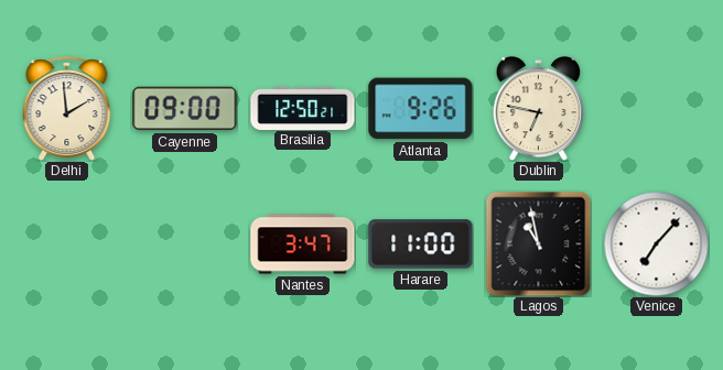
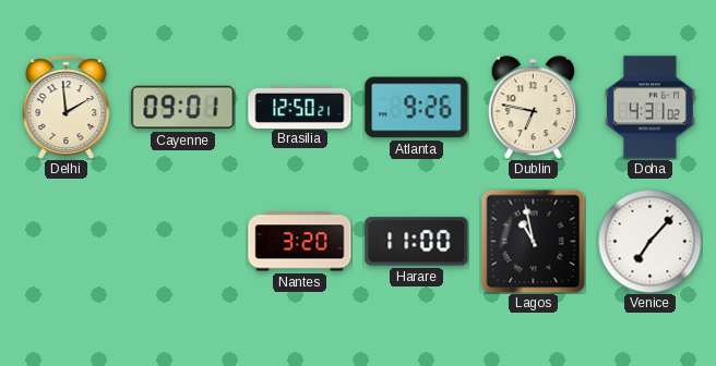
Cayenne: 09:00 -> 09:01 (183, 108)
Doha: none -> 4:31 (649, 108)
Nantes: 3:47 -> 3:20 (300, 242)
